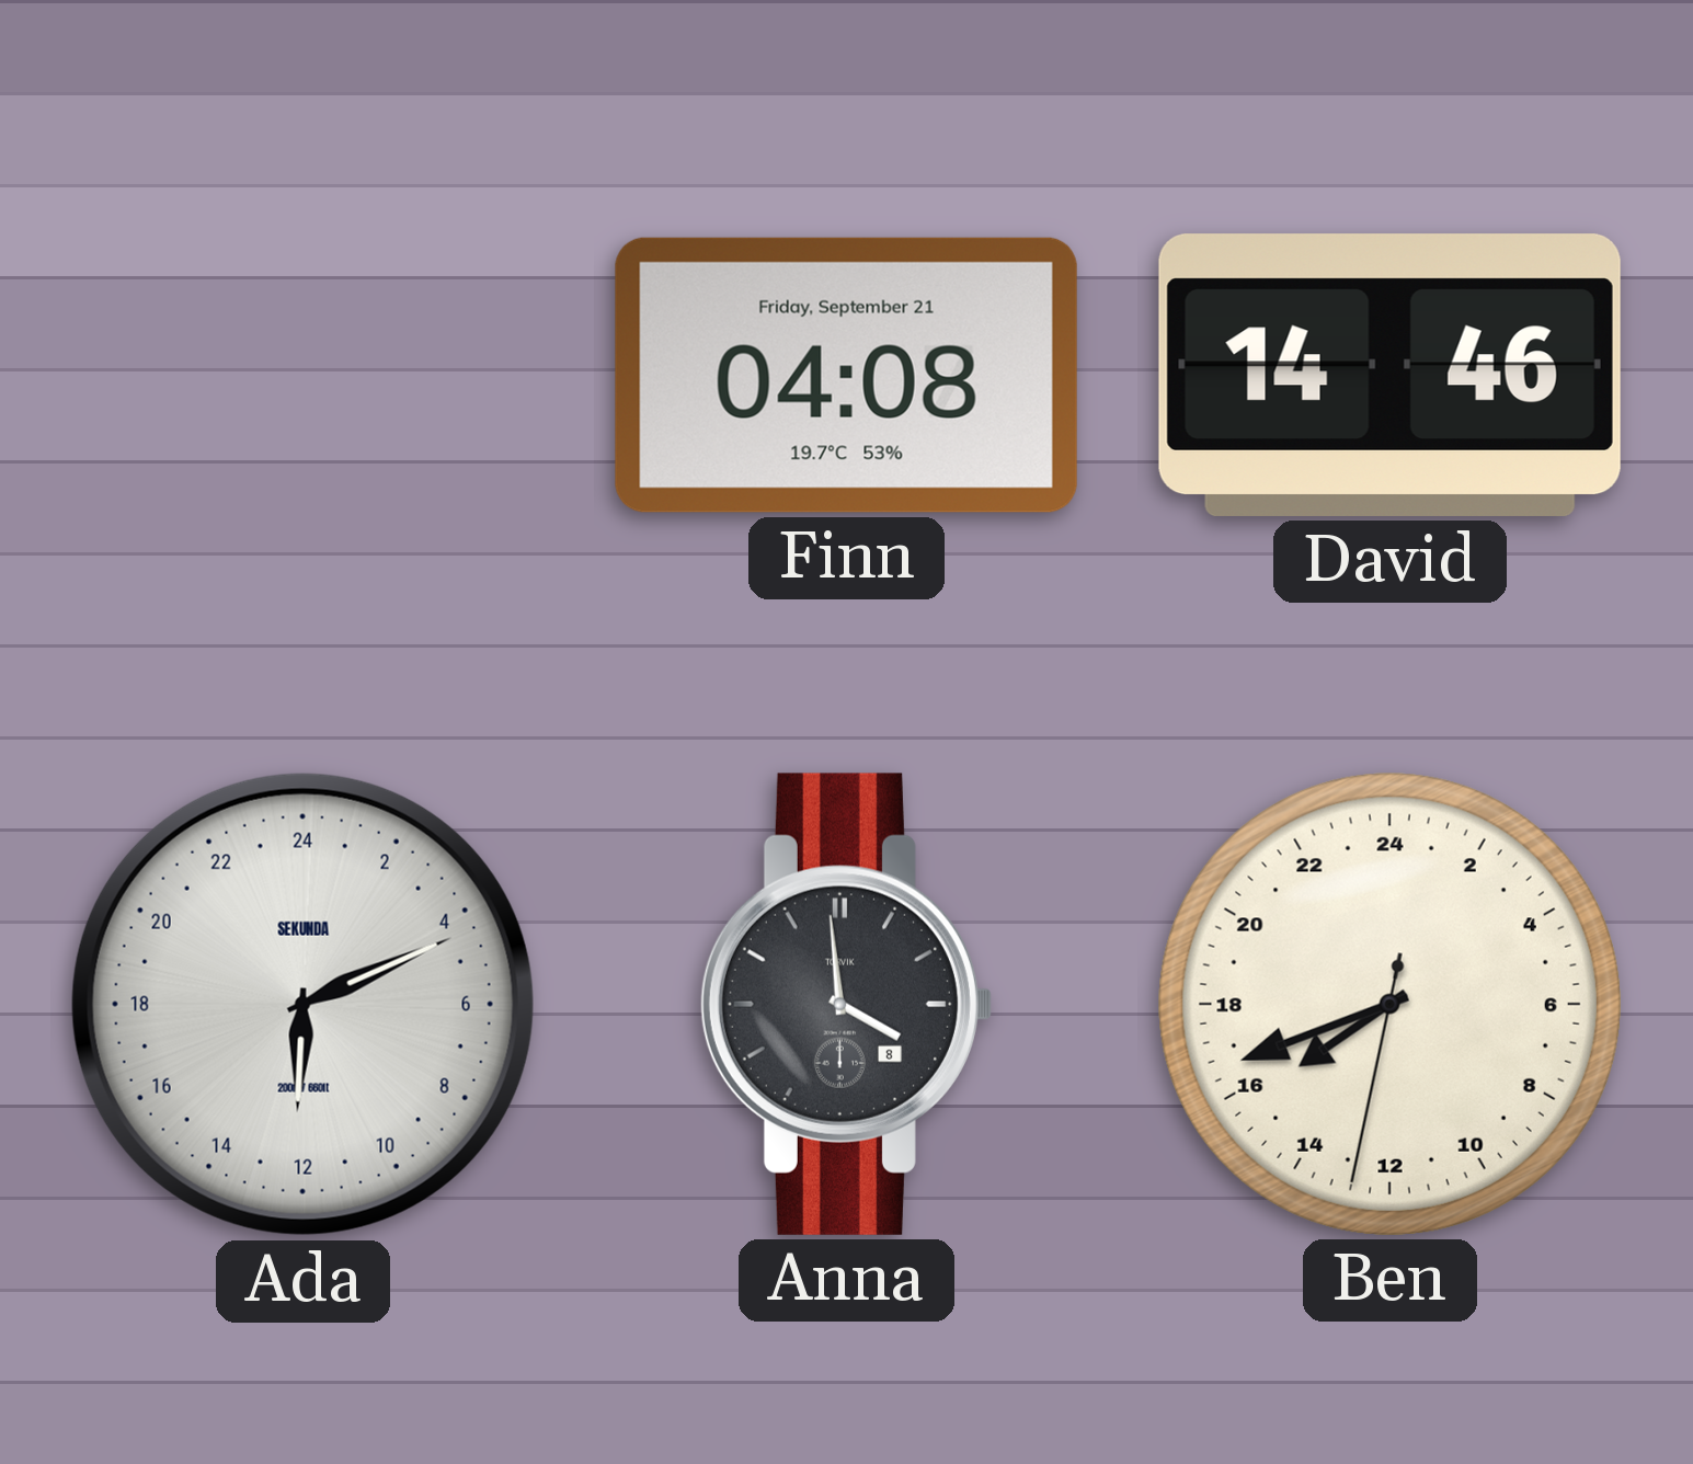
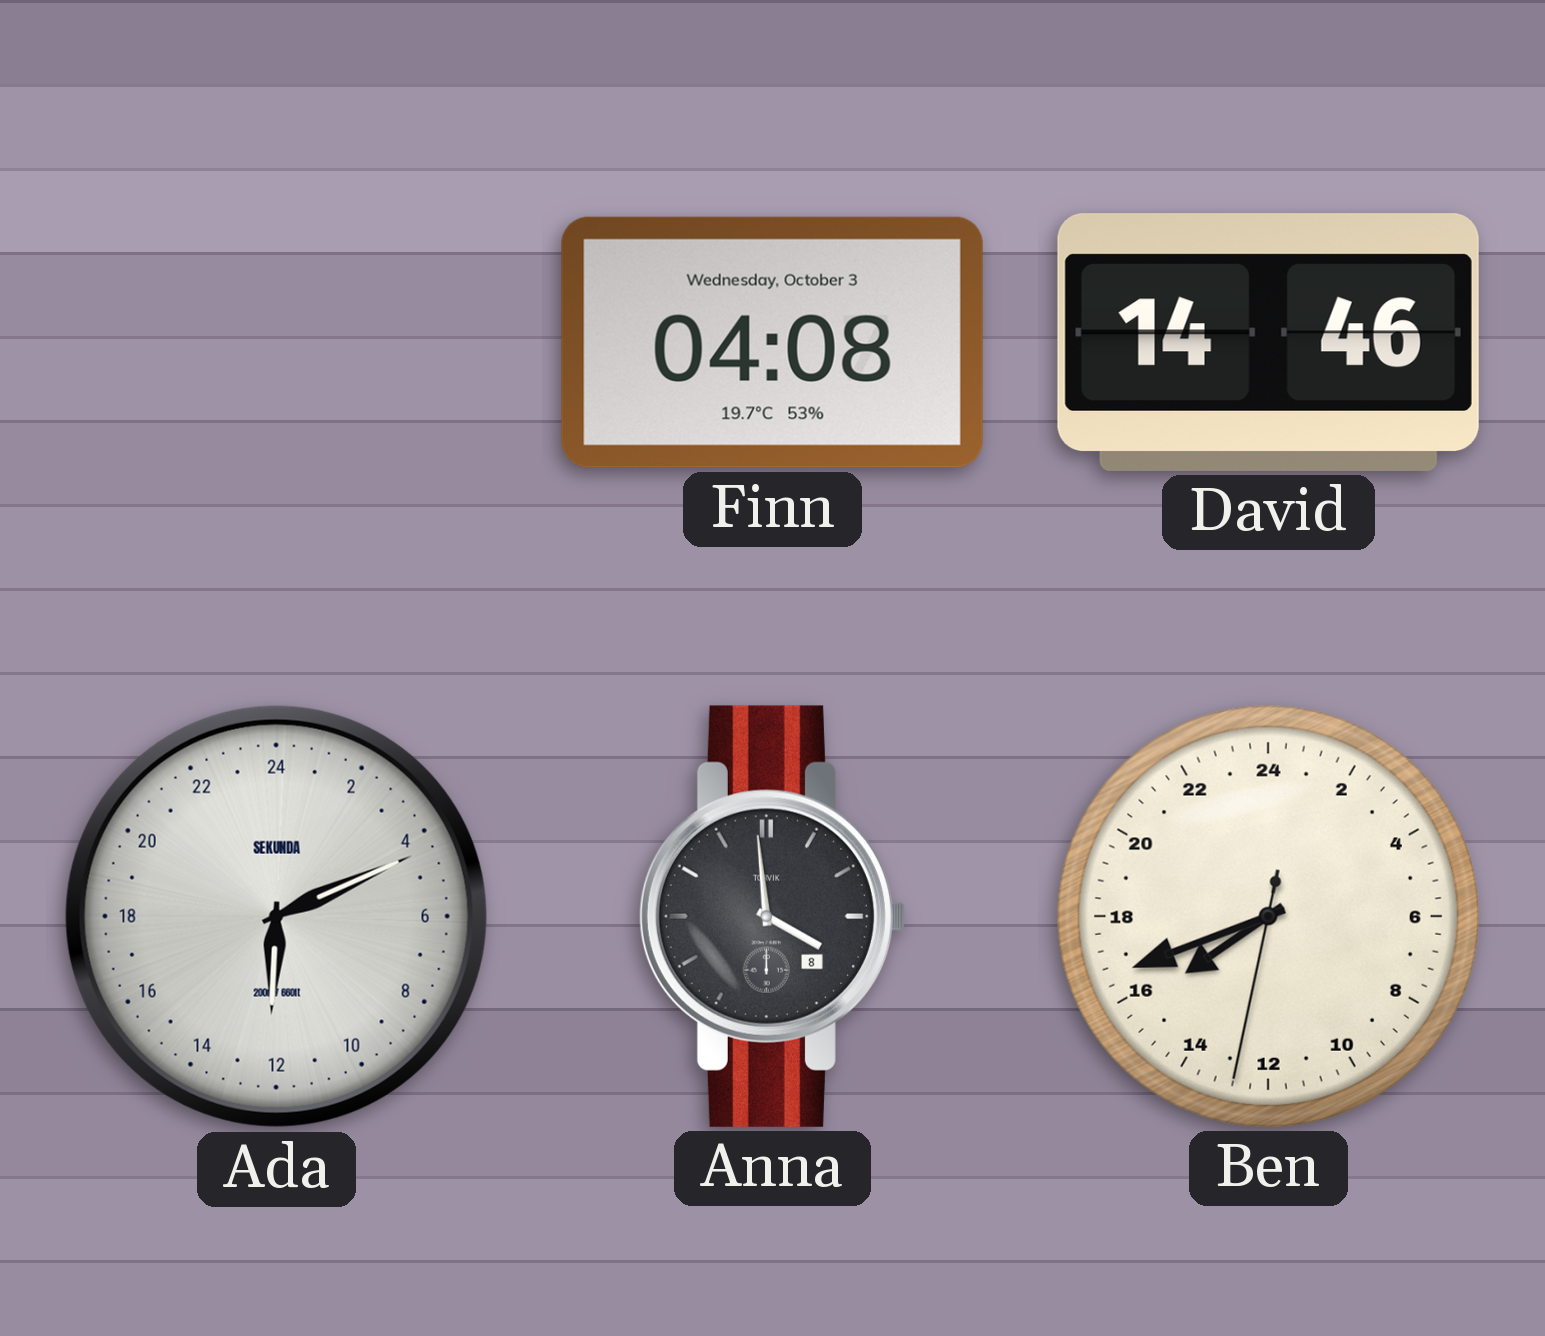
Finn date: Friday, September 21 -> Wednesday, October 3 (772, 342)
